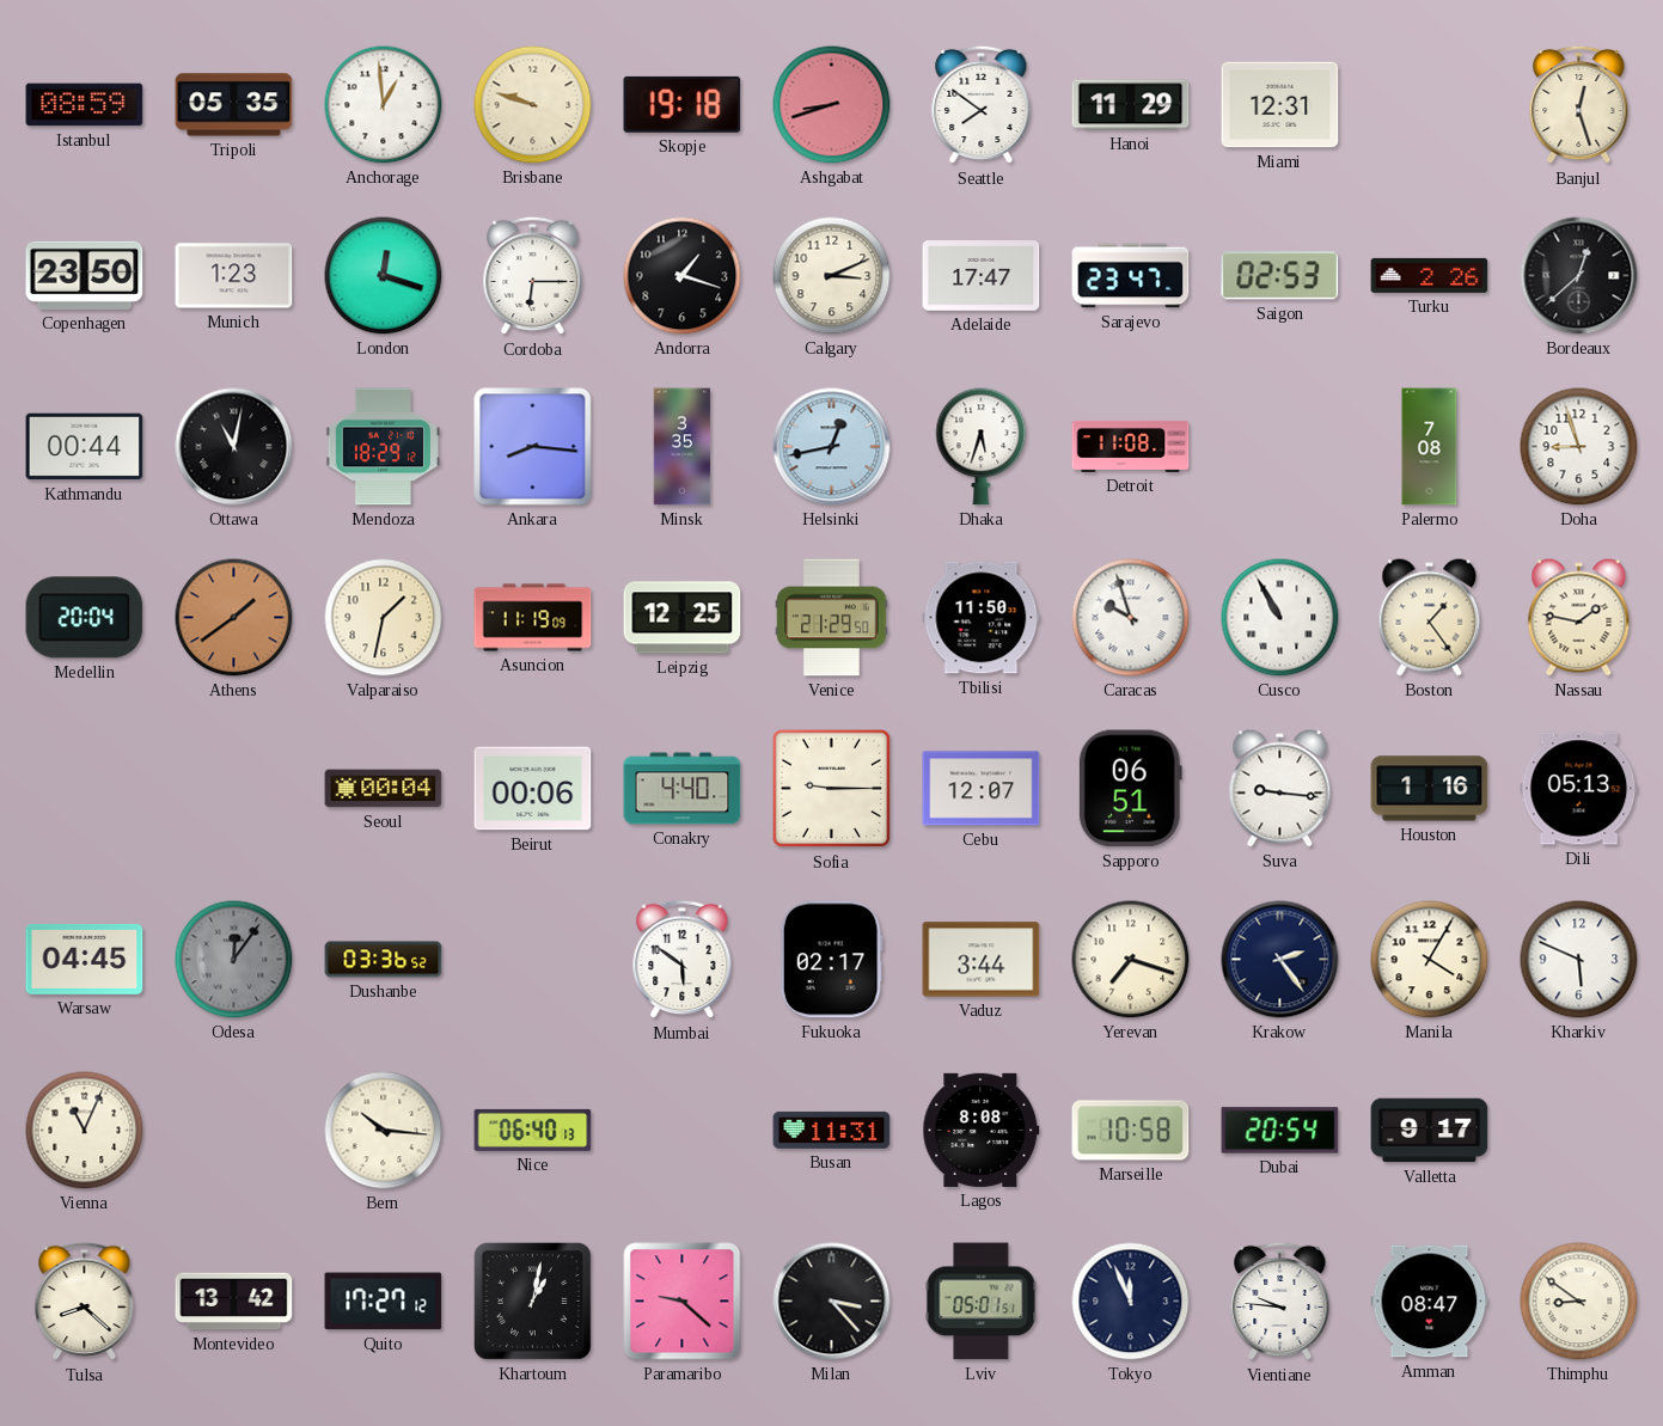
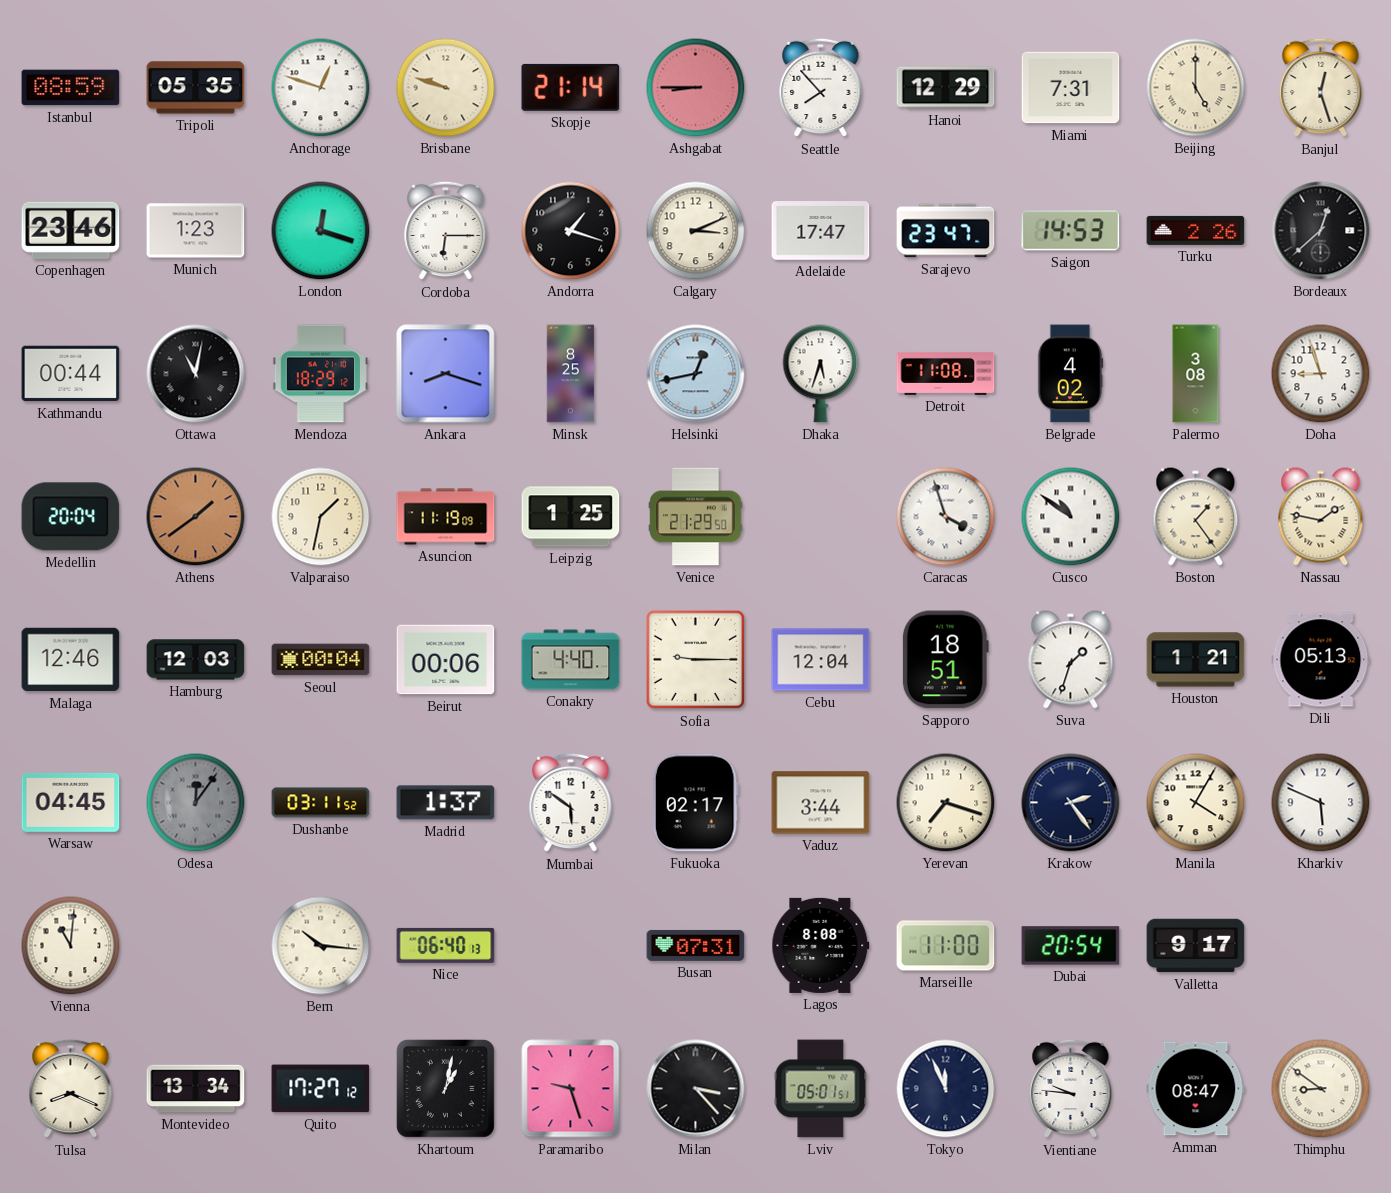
Anchorage: 12:59 -> 12:48 (321, 88)
Skopje: 19:18 -> 21:14 (571, 87)
Ashgabat: 8:42 -> 8:45 (696, 88)
Seattle: 7:51 -> 7:53 (821, 88)
Hanoi: 11:29 -> 12:29 (946, 88)
Miami: 12:31 -> 7:31 (1071, 88)
Beijing: none -> 5:00 (1196, 88)
Copenhagen: 23:50 -> 23:46 (71, 230)
Saigon: 02:53 -> 14:53 (1071, 231)
Ankara: 8:16 -> 8:18 (446, 374)
Minsk: 3:35 -> 8:25 (571, 374)
Belgrade: none -> 4:02 (1070, 374)
Palermo: 7:08 -> 3:08 (1196, 374)
Leipzig: 12:25 -> 1:25 (571, 517)
Tbilisi: 11:50 -> none (982, 618)
Caracas: 9:57 -> 3:57 (946, 517)
Cusco: 10:55 -> 10:51 (1071, 517)
Malaga: none -> 12:46 (71, 660)
Hamburg: none -> 12:03 (196, 660)
Cebu: 12:07 -> 12:04 (821, 660)
Sapporo: 06:51 -> 18:51 (945, 660)
Suva: 9:16 -> 1:33 (1071, 660)
Houston: 1:16 -> 1:21 (1196, 660)
Dushanbe: 03:36 -> 03:11 (321, 803)
Madrid: none -> 1:37 (446, 803)
Vienna: 11:04 -> 11:01 (71, 946)
Busan: 11:31 -> 07:31 (696, 945)
Marseille: 10:58 -> 11:00 (946, 946)
Tulsa: 8:22 -> 8:19 (71, 1089)
Montevideo: 13:42 -> 13:34 (196, 1089)
Paramaribo: 9:22 -> 9:27 (571, 1089)
